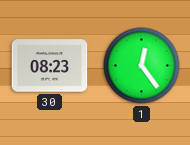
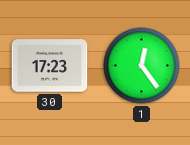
30: 08:23 -> 17:23 (50, 66)
